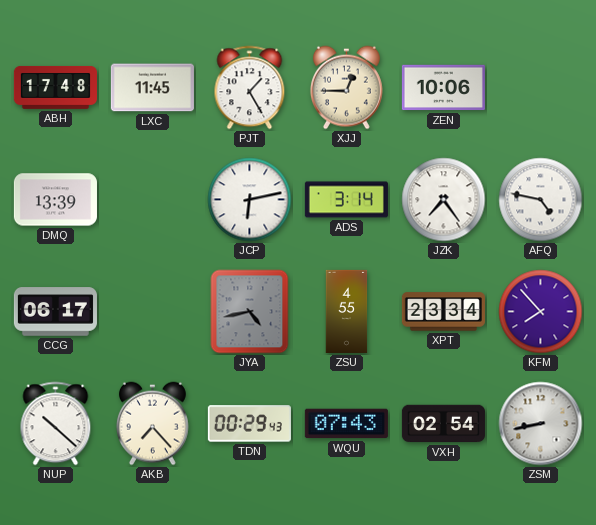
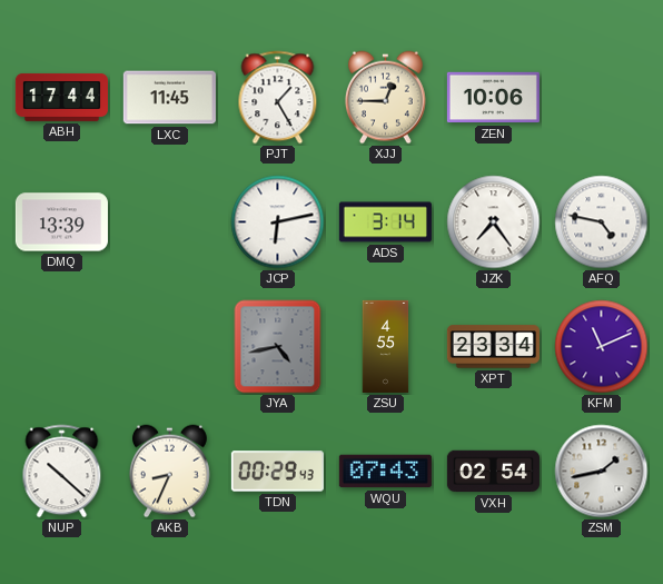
ABH: 17:48 -> 17:44 (61, 97)
CCG: 06:17 -> none (55, 312)
KFM: 7:53 -> 11:11 (602, 347)
AKB: 7:23 -> 8:34 (169, 472)
ZSM: 8:43 -> 1:43 (602, 472)
